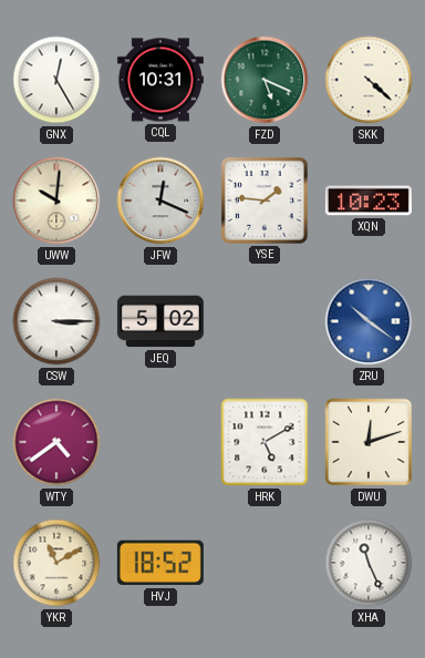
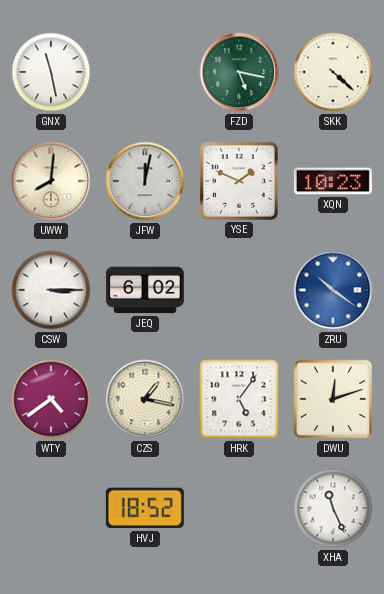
GNX: 12:25 -> 11:28 (51, 72)
CQL: 10:31 -> none (160, 80)
FZD: 5:19 -> 5:17 (239, 72)
UWW: 10:01 -> 8:01 (51, 181)
JFW: 12:19 -> 12:02 (145, 181)
YSE: 1:46 -> 1:49 (239, 181)
JEQ: 5:02 -> 6:02 (145, 290)
CZS: none -> 1:17 (145, 399)
HRK: 5:10 -> 5:06 (239, 399)
YKR: 11:10 -> none (56, 563)
